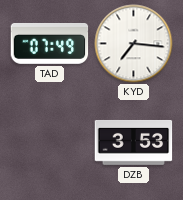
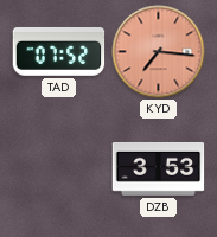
TAD: 07:49 -> 07:52 (59, 52)
KYD dial: white -> salmon (159, 52)
